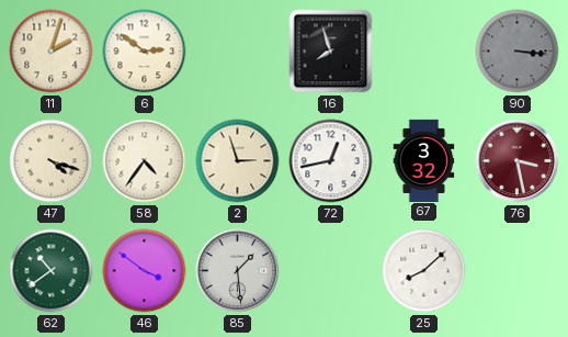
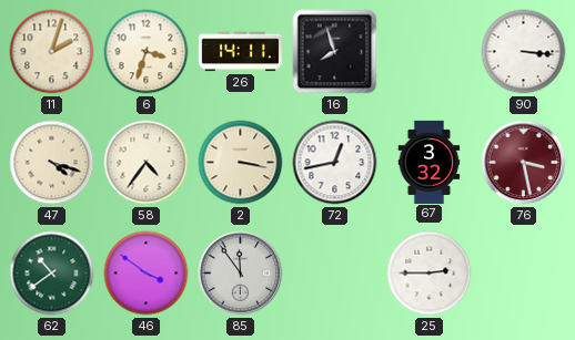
6: 2:51 -> 3:33 (147, 52)
26: none -> 14:11 (240, 52)
90 dial: grey -> white (524, 52)
2: 2:57 -> 3:17 (241, 163)
85: 1:29 -> 11:54 (241, 274)
25: 8:08 -> 2:45 (430, 274)
